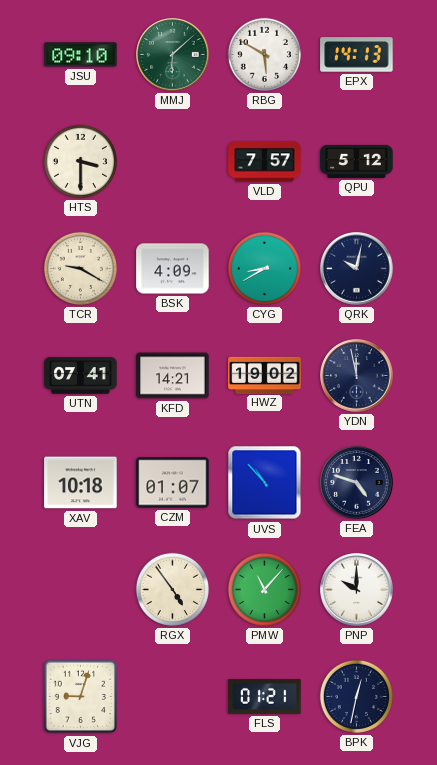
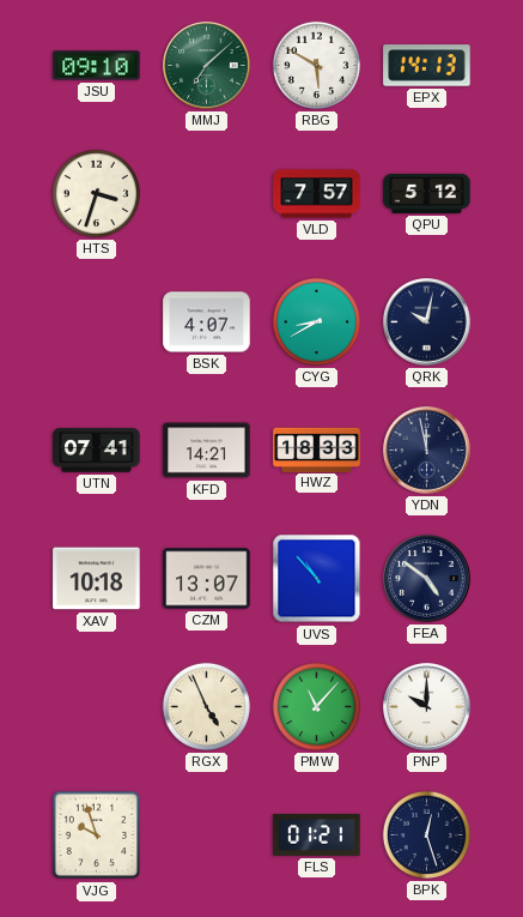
MMJ: 6:08 -> 7:08 (207, 66)
HTS: 3:30 -> 3:33 (96, 193)
TCR: 9:20 -> none (80, 268)
BSK: 4:09 -> 4:07 (207, 322)
HWZ: 19:02 -> 18:33 (317, 450)
CZM: 01:07 -> 13:07 (207, 579)
FEA: 4:48 -> 4:51 (427, 579)
RGX: 4:54 -> 4:56 (206, 706)
VJG: 9:03 -> 9:57 (97, 835)
BPK: 12:32 -> 12:27 (426, 834)
